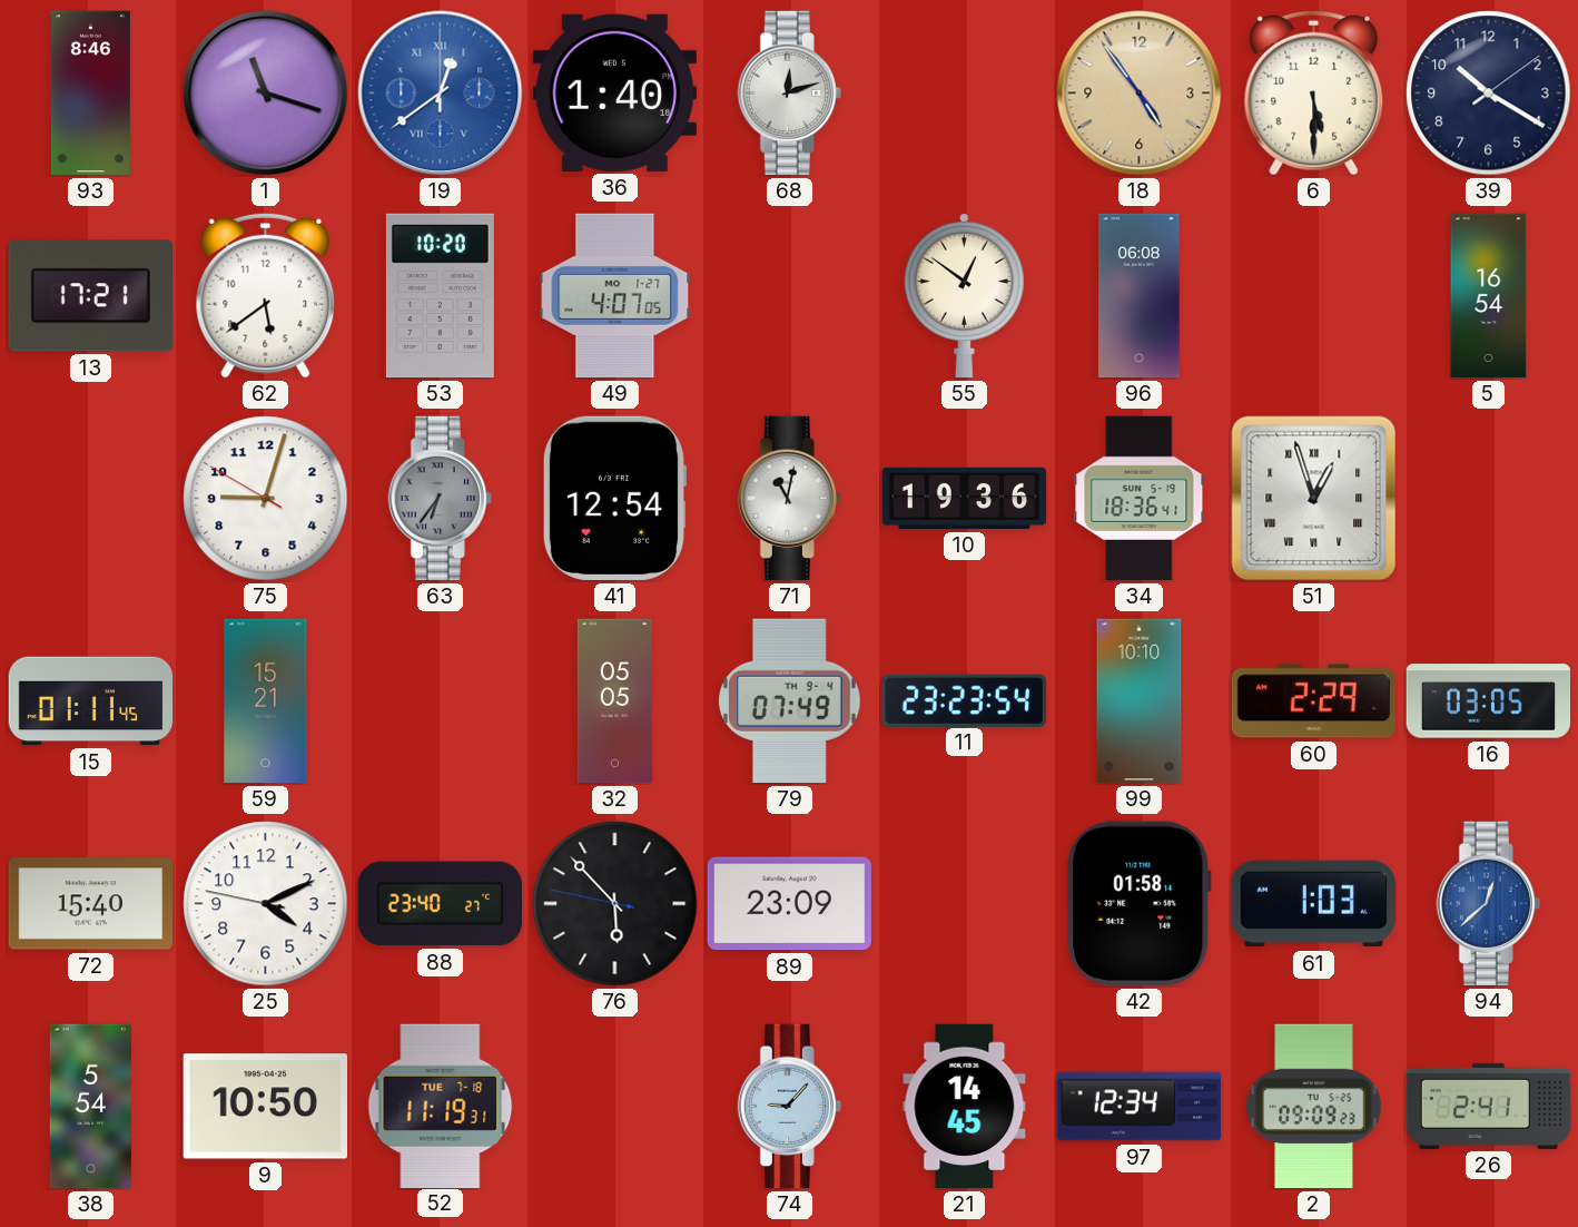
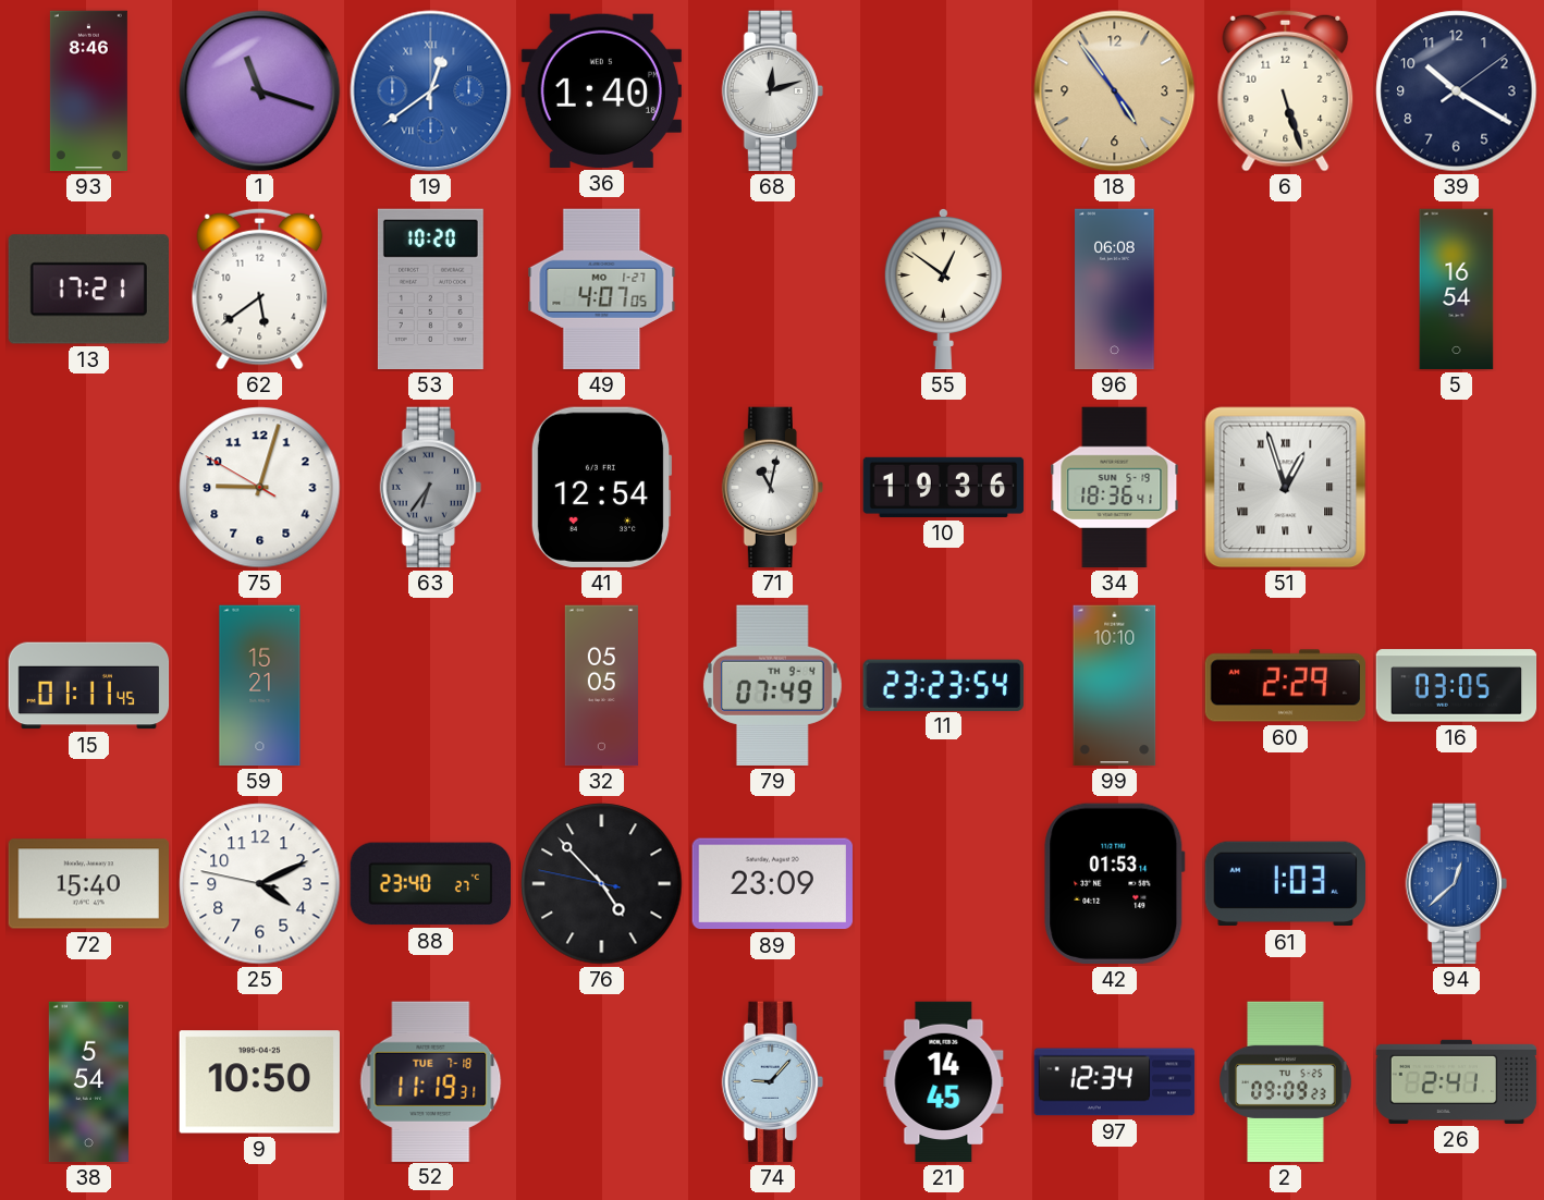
6: 5:30 -> 5:27 (1286, 90)
76: 5:52 -> 4:52 (602, 884)
42: 01:58 -> 01:53 (1115, 883)
